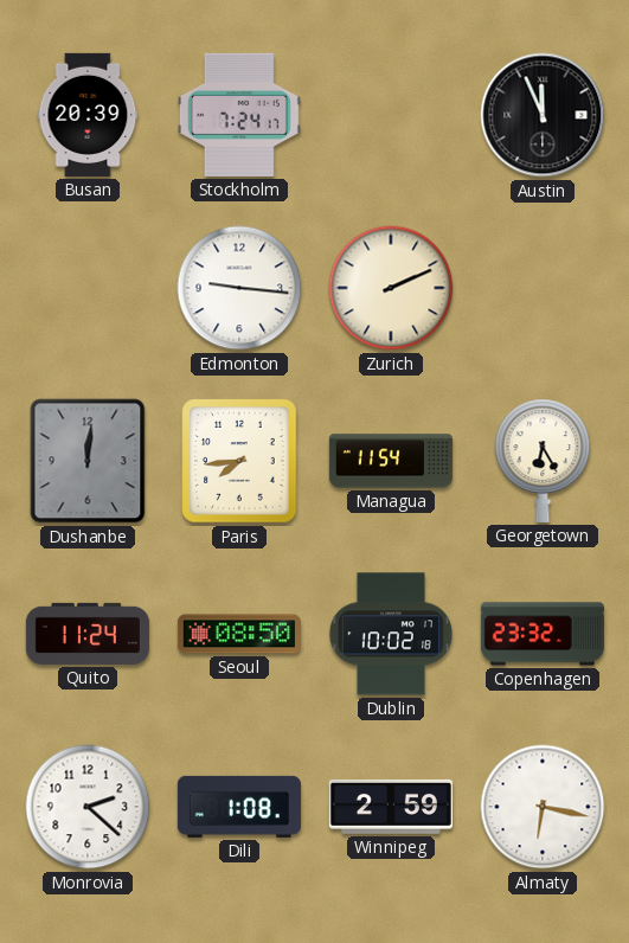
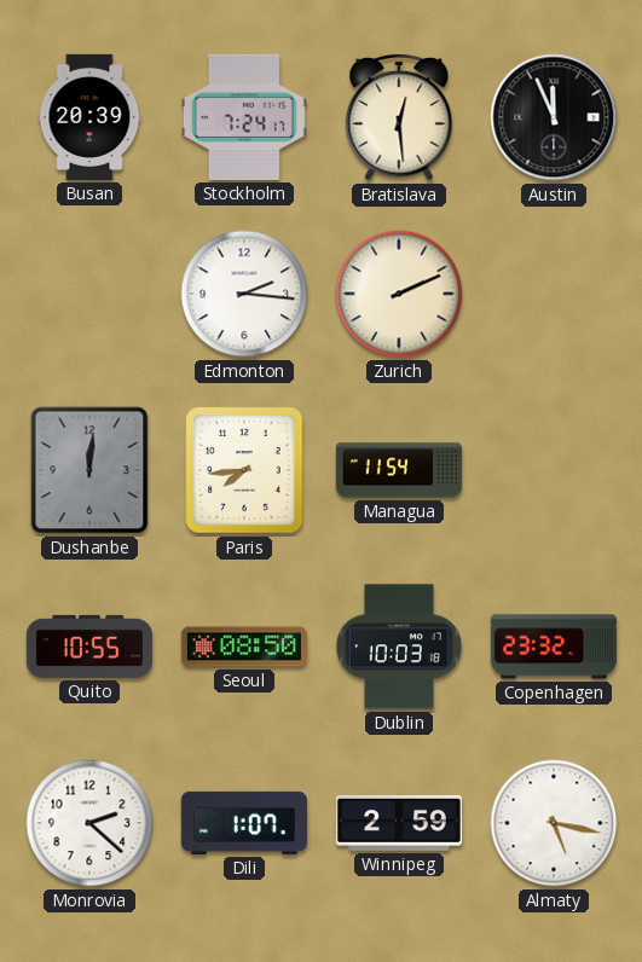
Bratislava: none -> 12:29 (399, 117)
Edmonton: 9:16 -> 2:16 (244, 294)
Georgetown: 6:25 -> none (543, 461)
Quito: 11:24 -> 10:55 (89, 647)
Dublin: 10:02 -> 10:03 (399, 647)
Dili: 1:08 -> 1:07 (244, 823)
Almaty: 6:17 -> 5:17 (554, 823)
